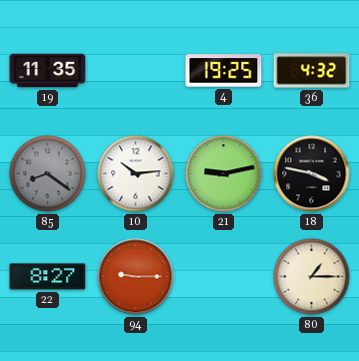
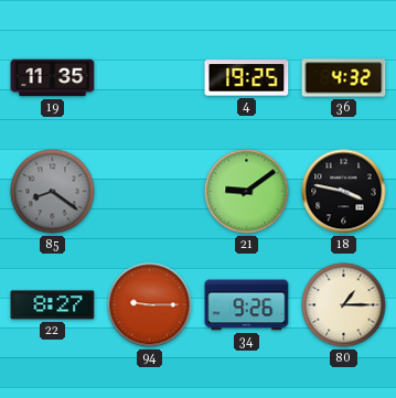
10: 10:14 -> none (136, 174)
21: 9:13 -> 9:09 (247, 192)
34: none -> 9:26 (247, 305)
